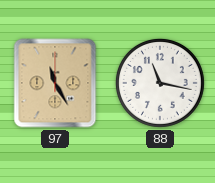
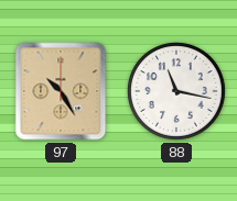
97: 11:25 -> 10:25 (61, 91)
